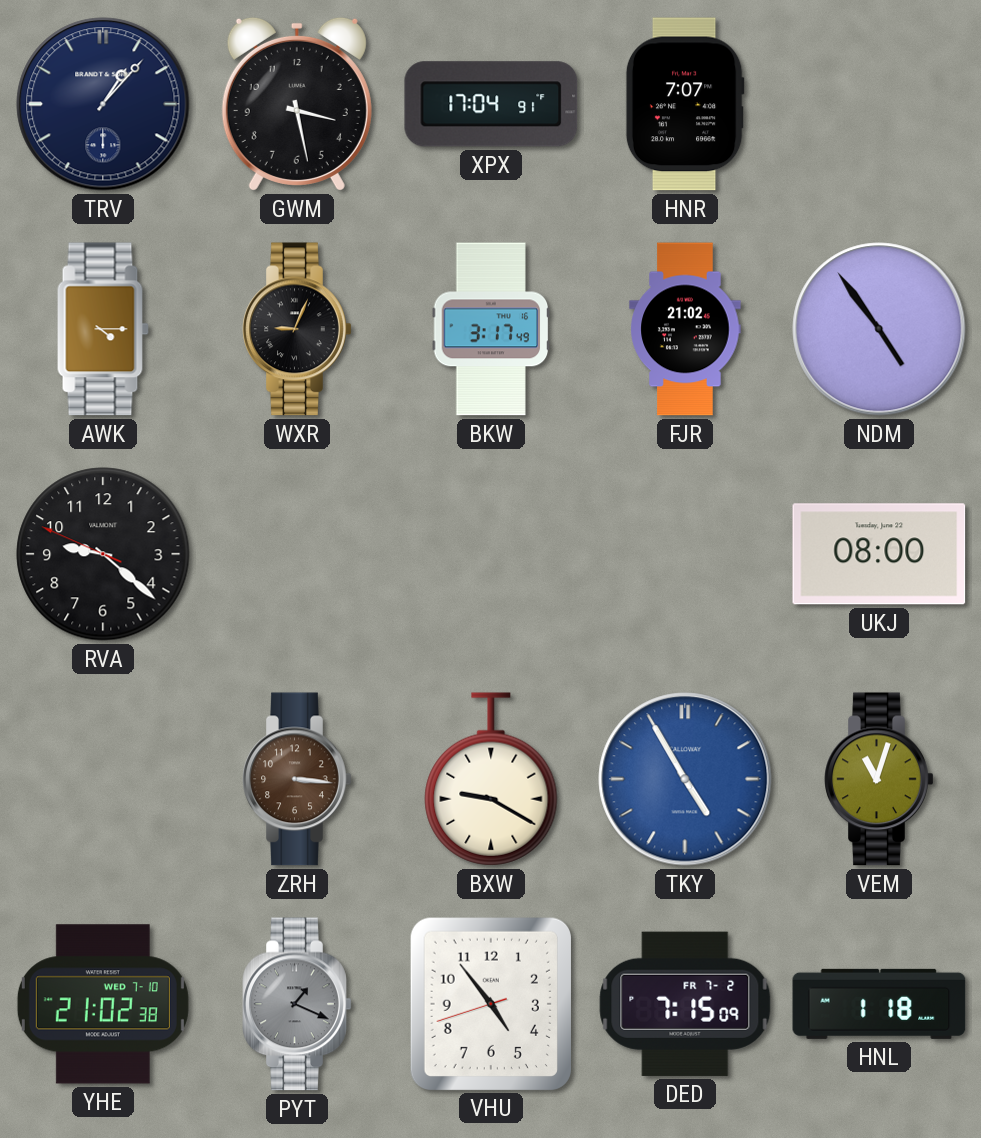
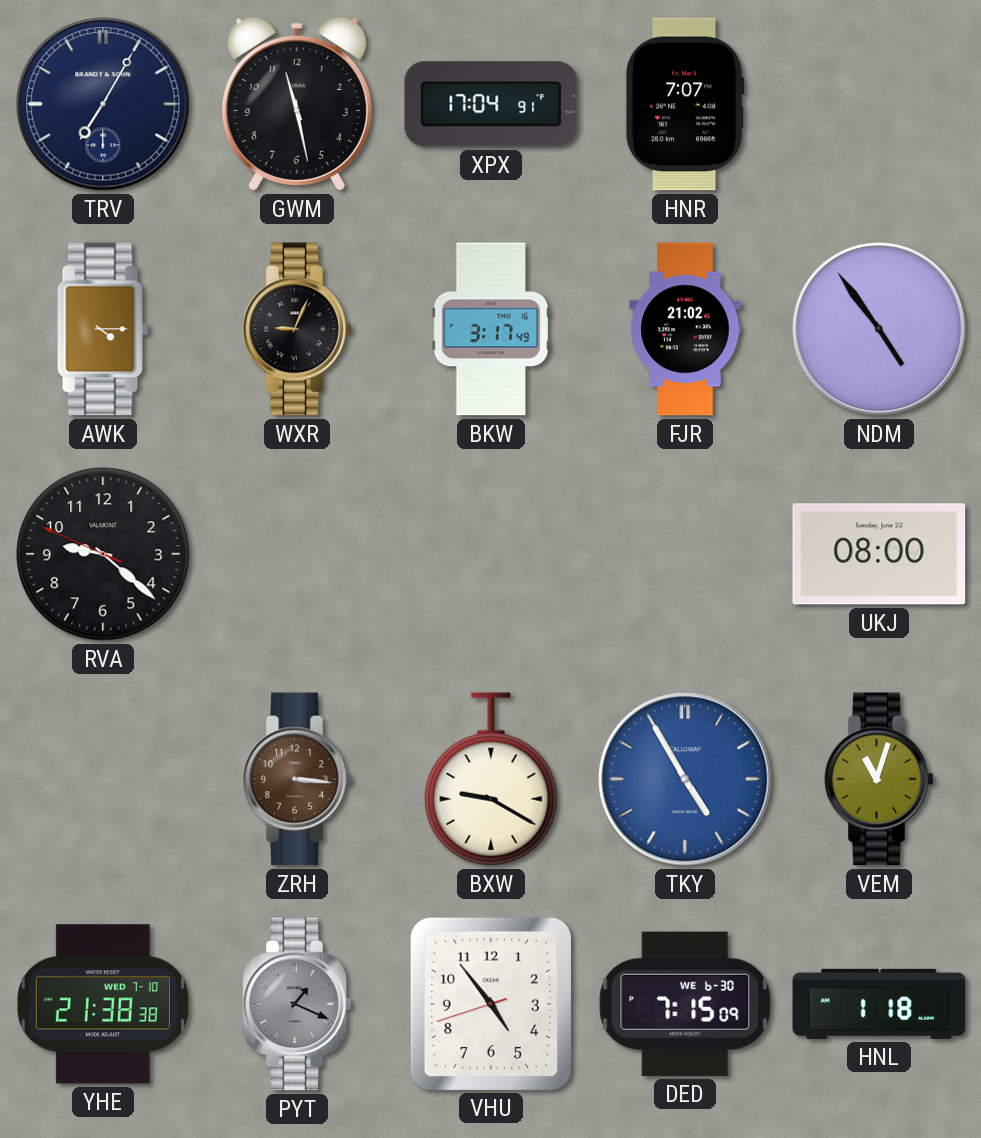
TRV: 1:07 -> 7:05 (103, 104)
GWM: 3:28 -> 11:28 (297, 104)
YHE: 21:02 -> 21:38 (103, 1004)
DED date: FR 7-2 -> WE 6-30 (685, 1004)
